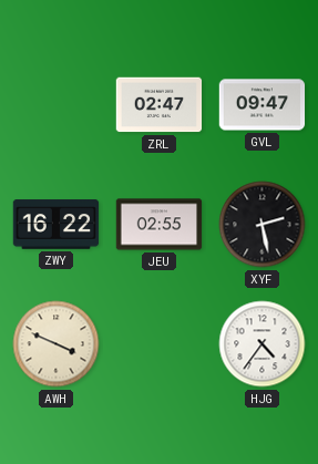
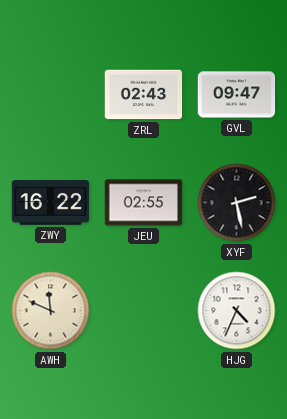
ZRL: 02:47 -> 02:43 (144, 95)
AWH: 3:49 -> 11:49 (51, 311)
HJG: 4:36 -> 4:34 (237, 311)
